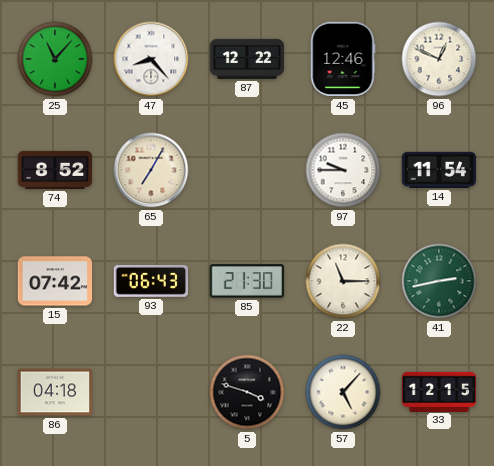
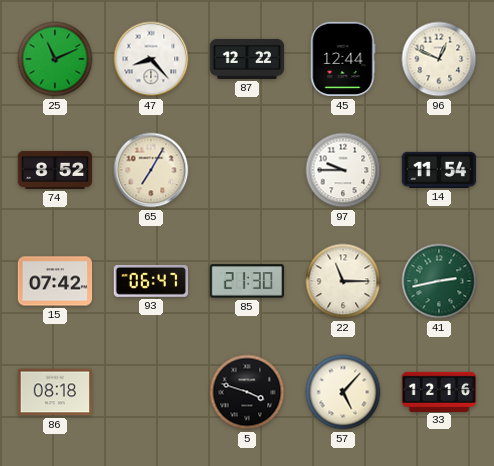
25: 11:07 -> 11:11 (55, 59)
45: 12:46 -> 12:44 (343, 59)
93: 06:43 -> 06:47 (150, 281)
86: 04:18 -> 08:18 (55, 392)
33: 12:15 -> 12:16 (439, 391)
